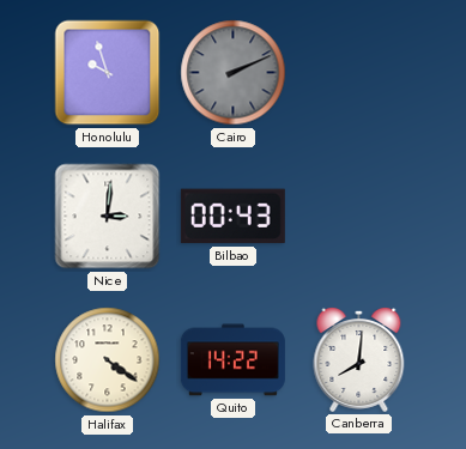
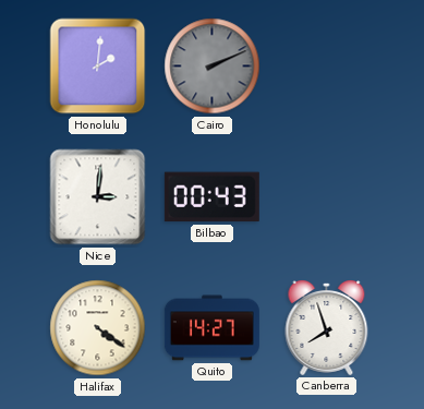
Honolulu: 9:57 -> 2:01 (98, 67)
Quito: 14:22 -> 14:27 (211, 328)
Canberra: 8:01 -> 7:57 (327, 328)
